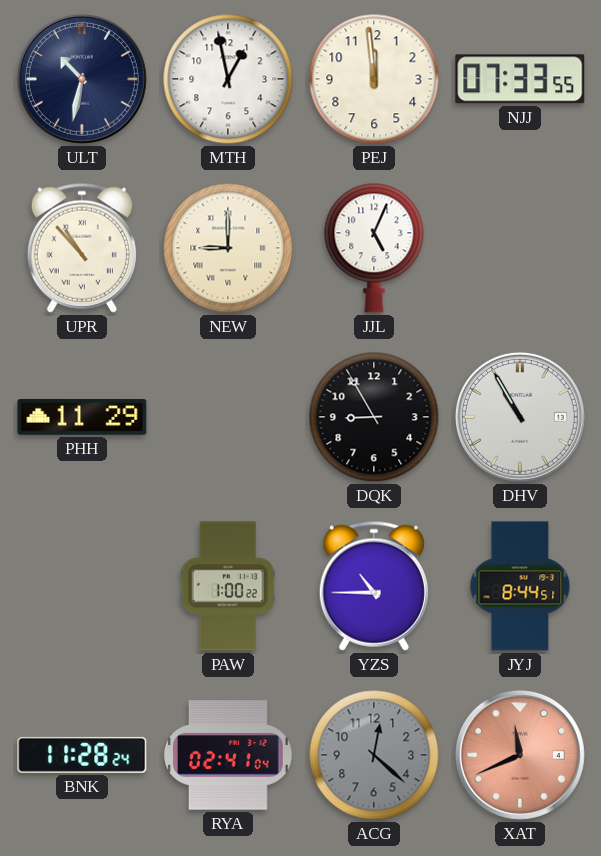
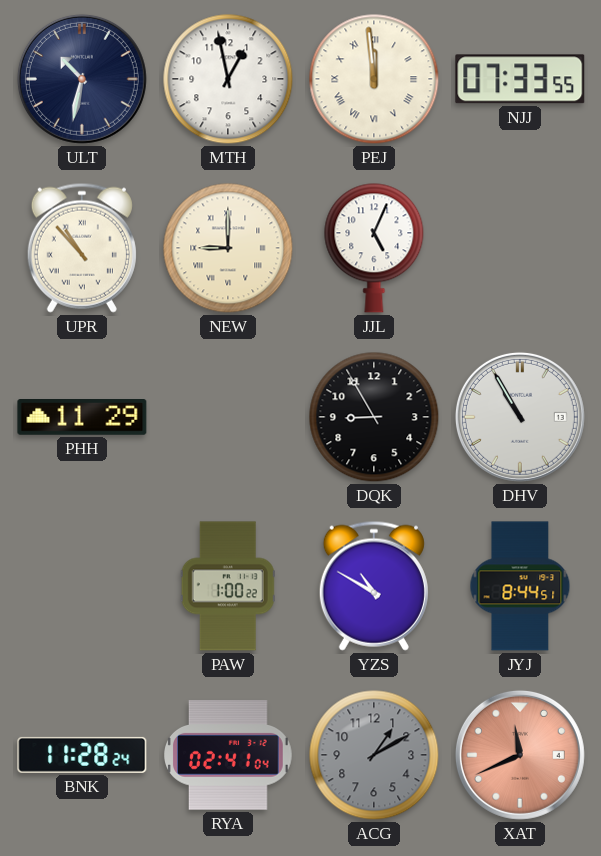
PEJ numerals: Arabic -> Roman (374, 79)
YZS: 10:45 -> 10:50 (374, 586)
ACG: 12:22 -> 1:10 (374, 755)
